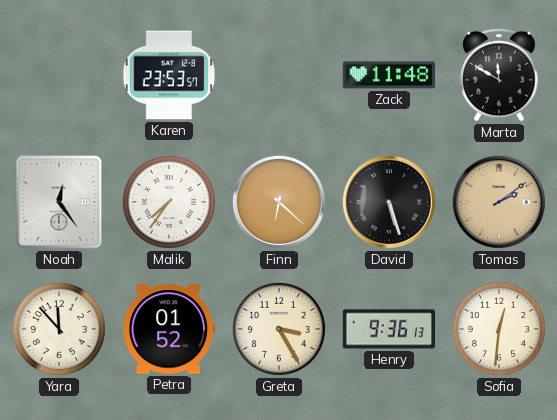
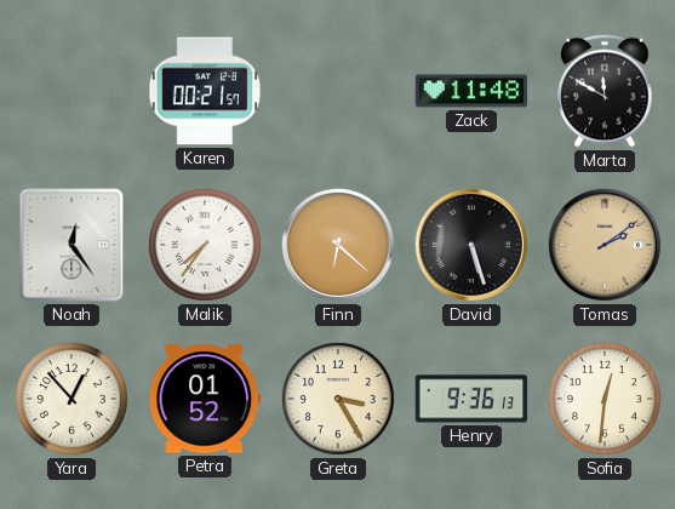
Karen: 23:53 -> 00:21 (205, 91)
Yara: 11:53 -> 12:53 (71, 399)
